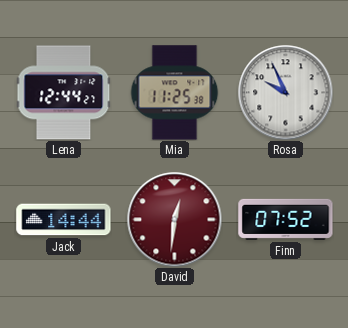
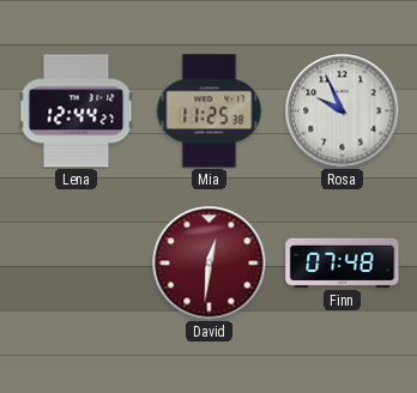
Jack: 14:44 -> none (64, 220)
Finn: 07:52 -> 07:48 (343, 262)
